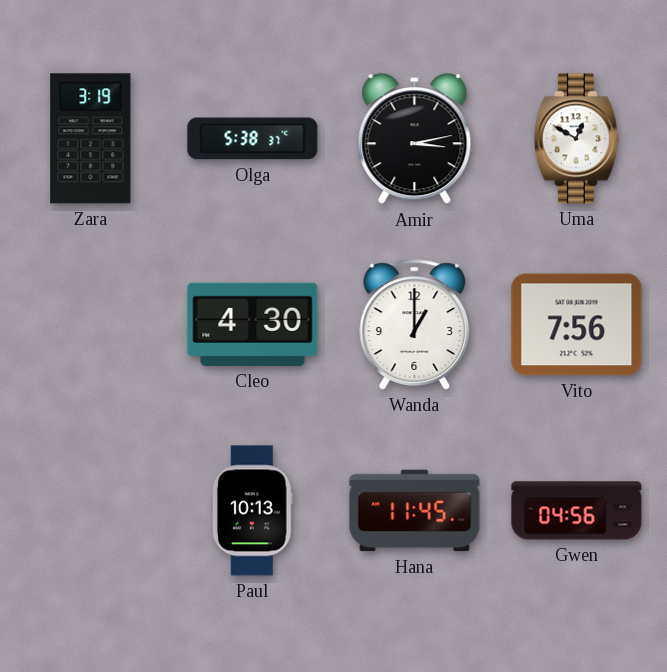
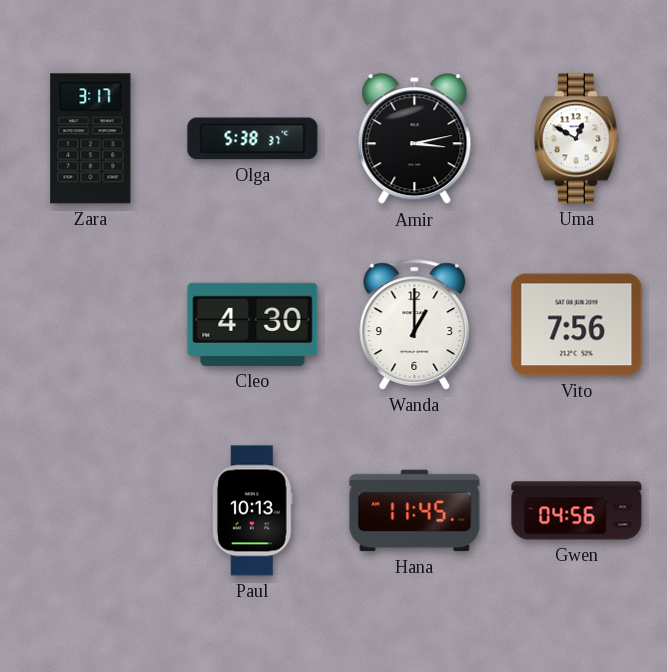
Zara: 3:19 -> 3:17 (91, 139)
